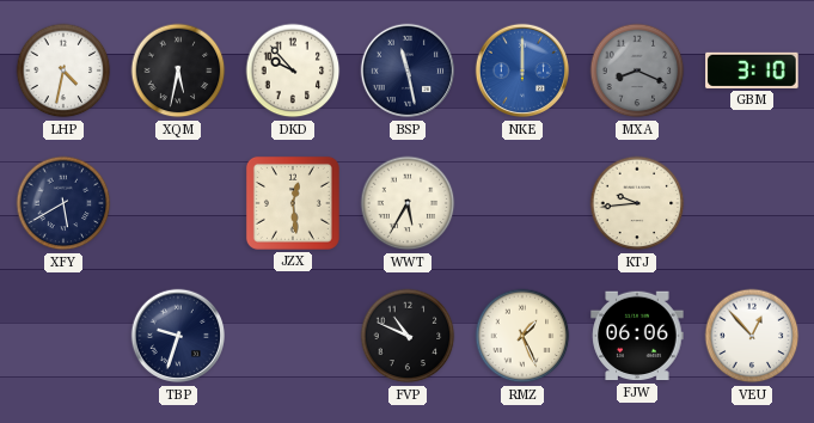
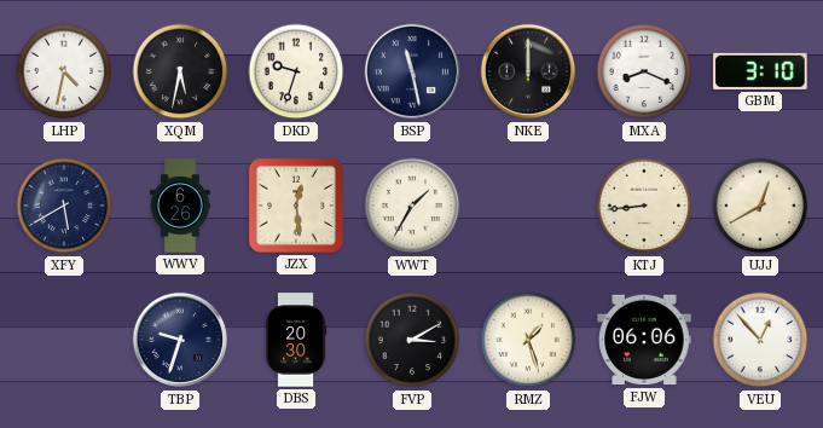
DKD: 9:53 -> 9:33 (296, 71)
NKE dial: blue -> black (528, 71)
MXA dial: grey -> white (644, 71)
WWV: none -> 6:26 (180, 206)
WWT: 5:35 -> 1:35 (412, 206)
KTJ: 9:44 -> 8:44 (644, 206)
UJJ: none -> 12:40 (760, 206)
DBS: none -> 20:30 (296, 340)
FVP: 10:49 -> 3:10 (412, 340)
RMZ: 1:26 -> 1:27 (528, 340)
